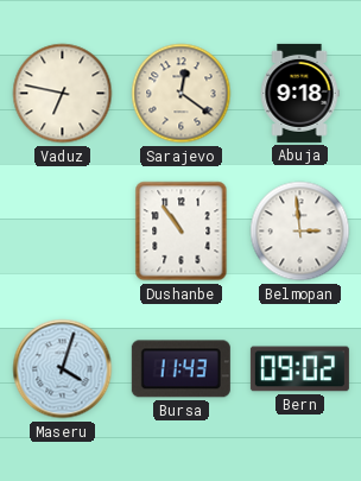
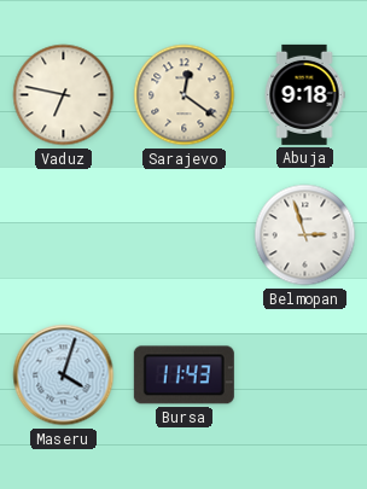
Dushanbe: 10:54 -> none (182, 232)
Belmopan: 2:59 -> 2:57 (305, 235)
Bern: 09:02 -> none (299, 369)
